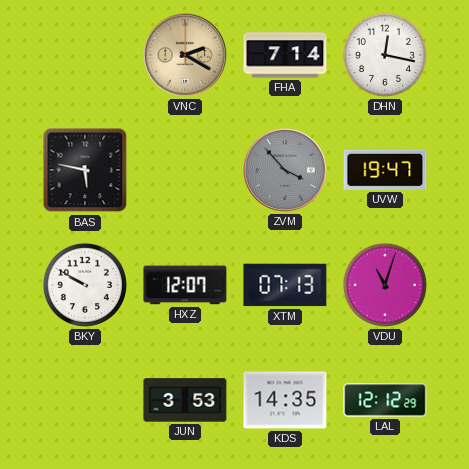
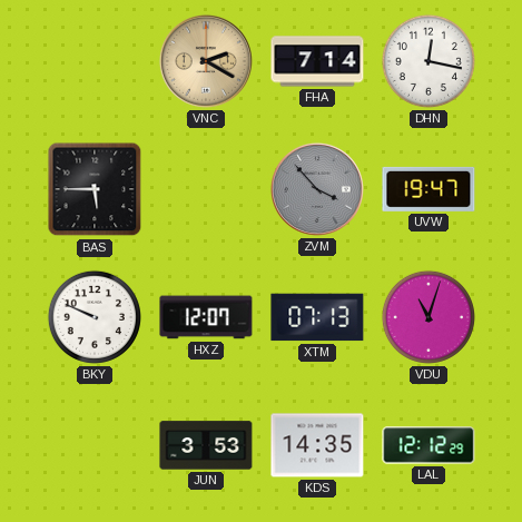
BAS: 5:47 -> 5:45 (95, 189)
BKY: 9:50 -> 9:49 (95, 317)
